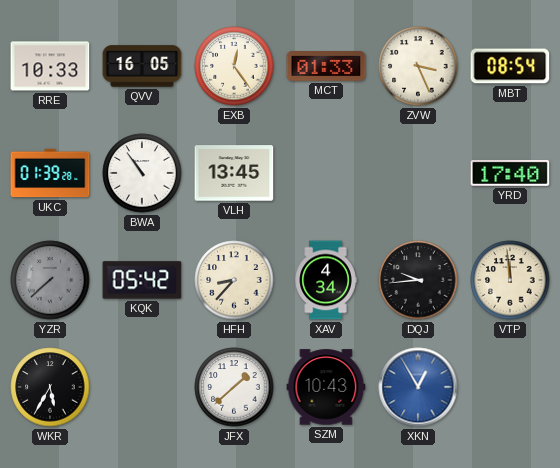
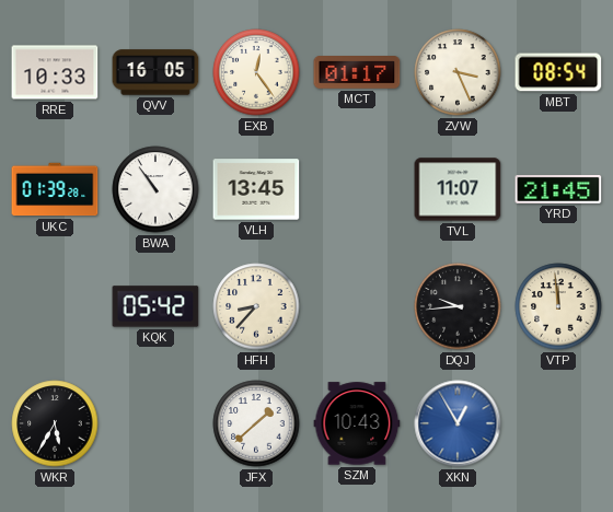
MCT: 01:33 -> 01:17 (357, 73)
TVL: none -> 11:07 (458, 189)
YRD: 17:40 -> 21:45 (558, 189)
YZR: 7:38 -> none (50, 280)
XAV: 4:34 -> none (326, 280)
